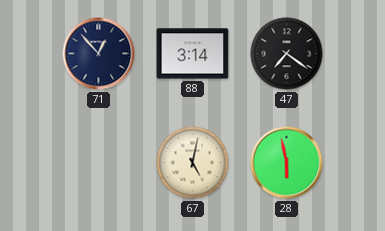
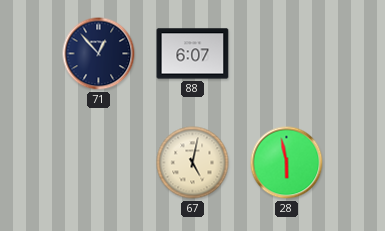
88: 3:14 -> 6:07 (193, 54)
47: 7:21 -> none (287, 54)
